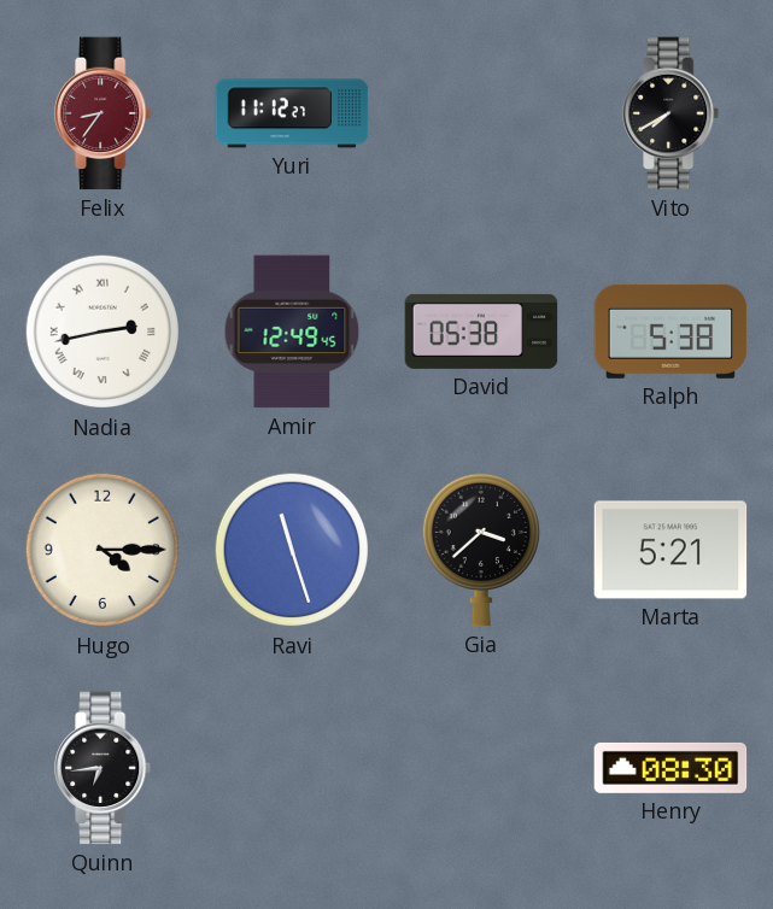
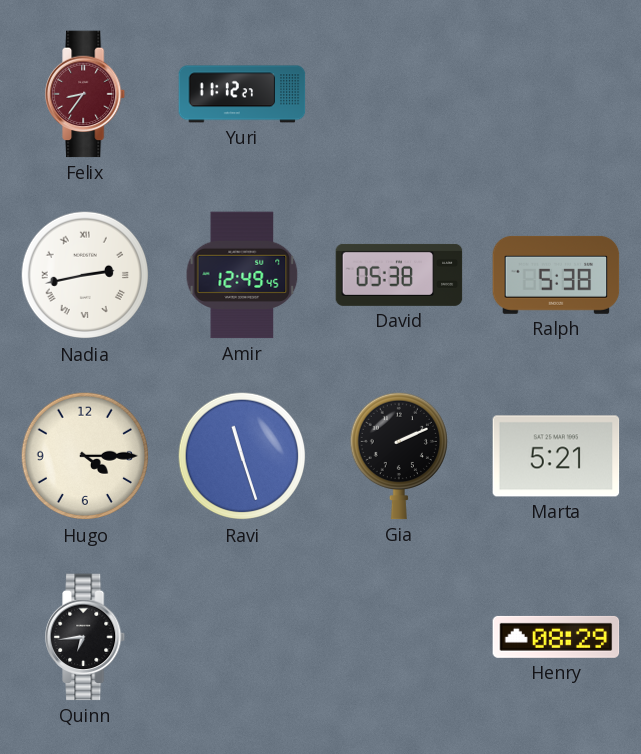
Vito: 7:40 -> none (672, 113)
Gia: 3:38 -> 2:11 (399, 456)
Henry: 08:30 -> 08:29 (556, 637)
